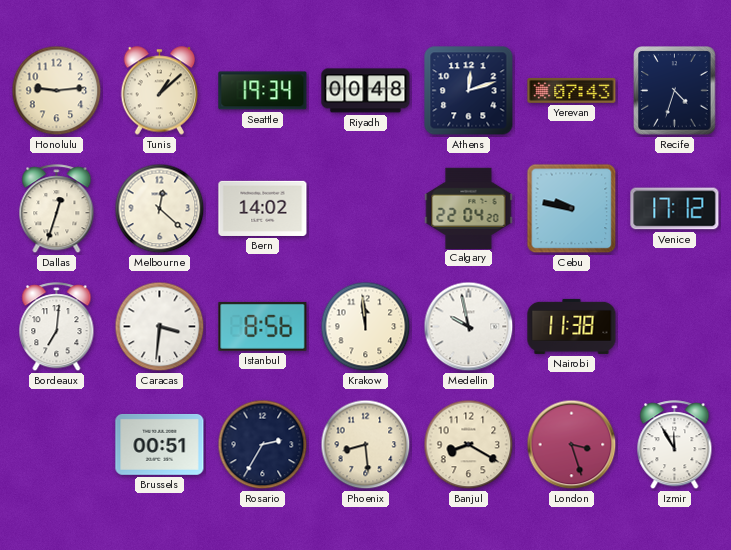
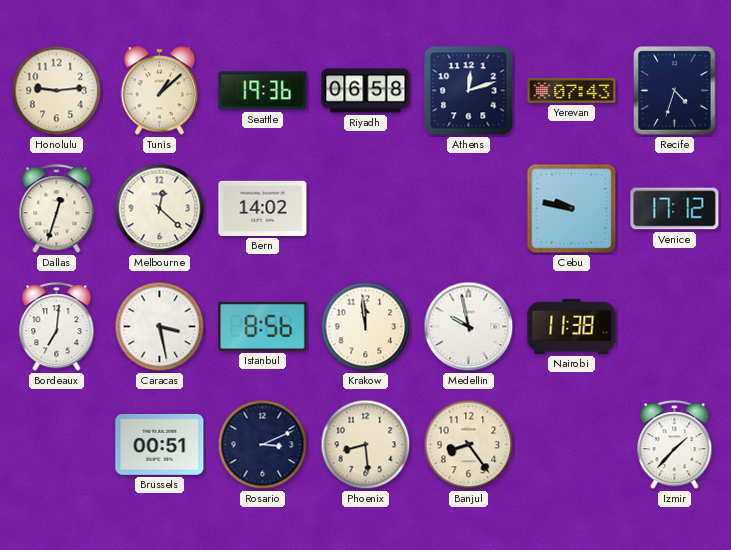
Seattle: 19:34 -> 19:36 (263, 91)
Riyadh: 00:48 -> 06:58 (366, 91)
Calgary: 22:04 -> none (469, 208)
Caracas: 3:31 -> 3:28 (160, 327)
Rosario: 2:35 -> 3:11 (263, 445)
Banjul: 8:20 -> 8:24 (469, 445)
London: 3:27 -> none (572, 445)
Izmir: 11:55 -> 1:37 (675, 445)
